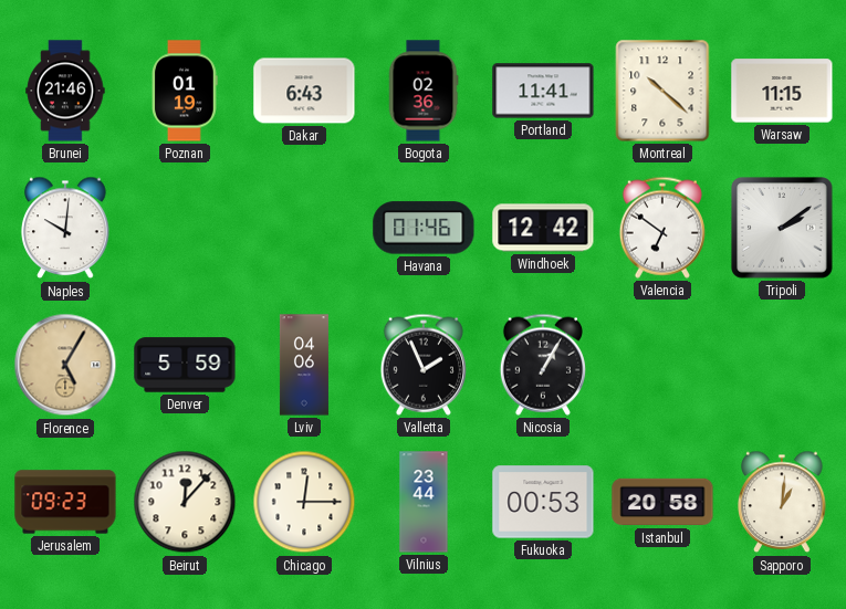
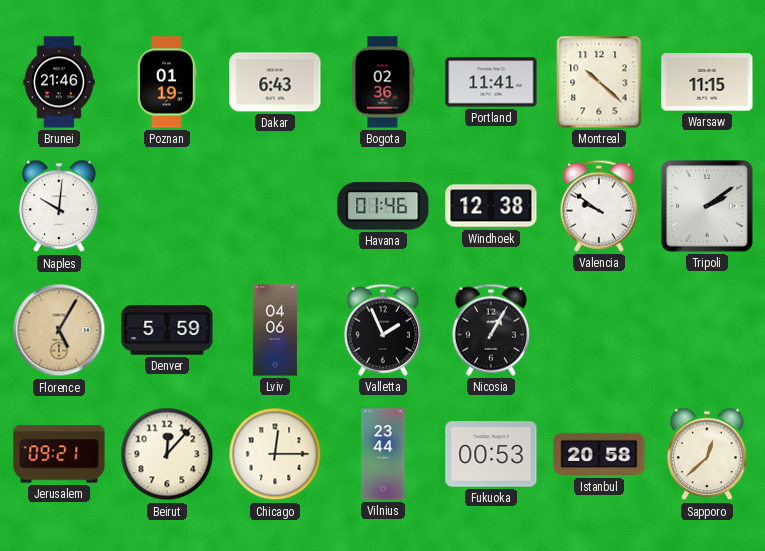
Windhoek: 12:42 -> 12:38 (491, 206)
Valencia: 6:51 -> 9:51 (599, 206)
Jerusalem: 09:23 -> 09:21 (59, 454)
Sapporo: 1:01 -> 12:38 (707, 454)
